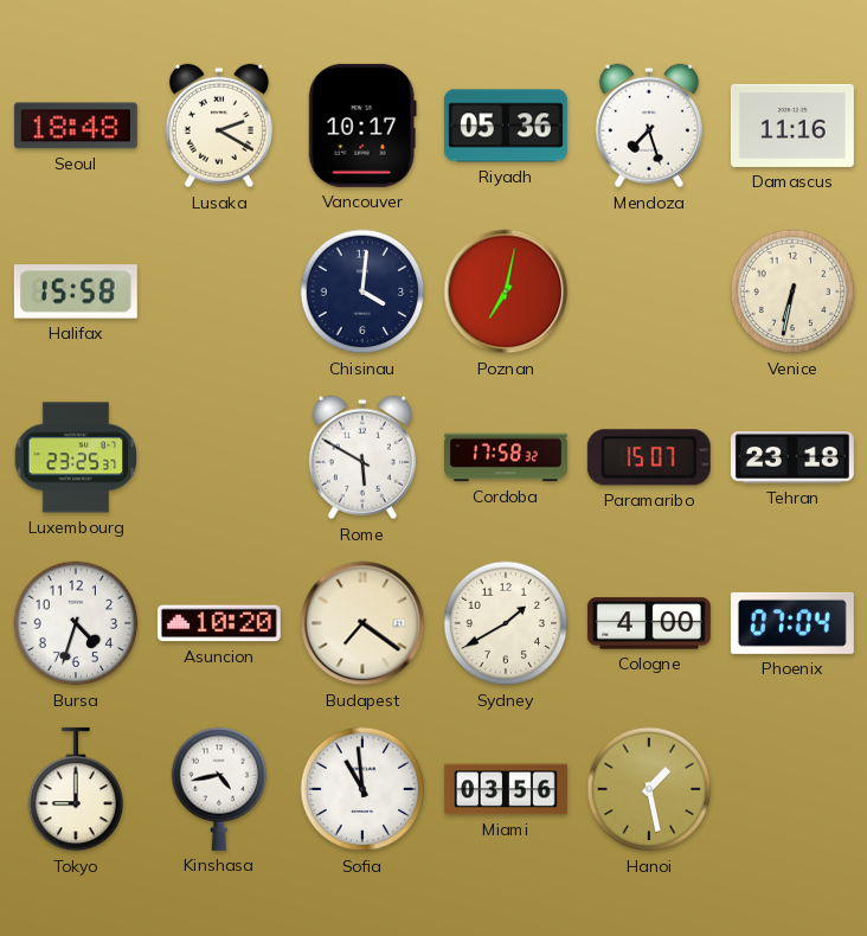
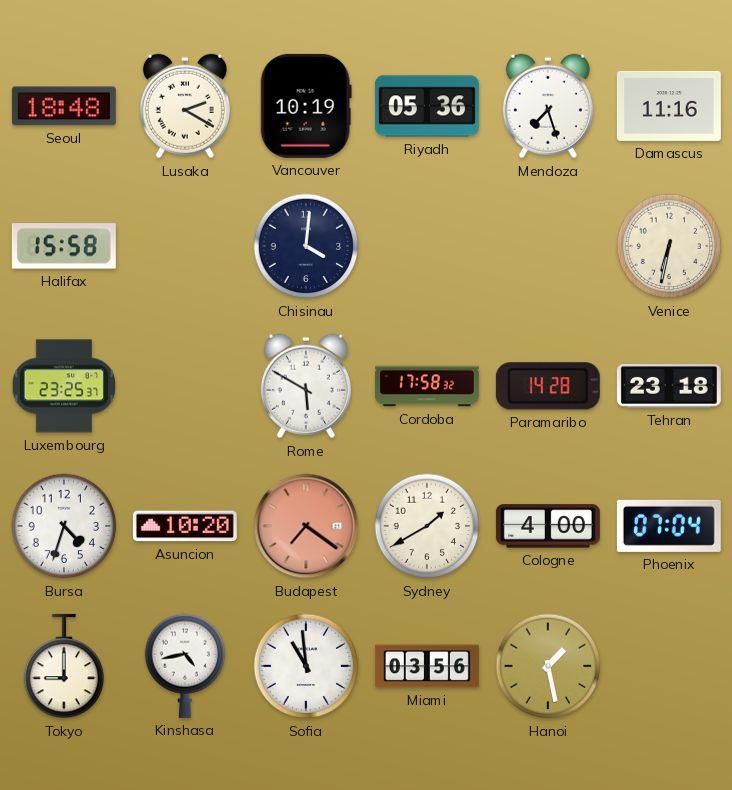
Vancouver: 10:17 -> 10:19 (306, 106)
Poznan: 7:02 -> none (506, 291)
Paramaribo: 15:07 -> 14:28 (548, 386)
Budapest dial: cream -> salmon (306, 526)
